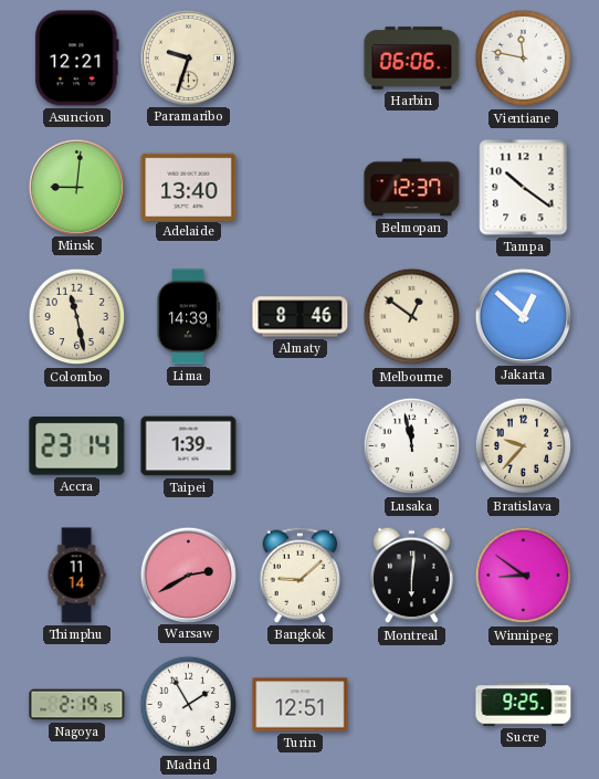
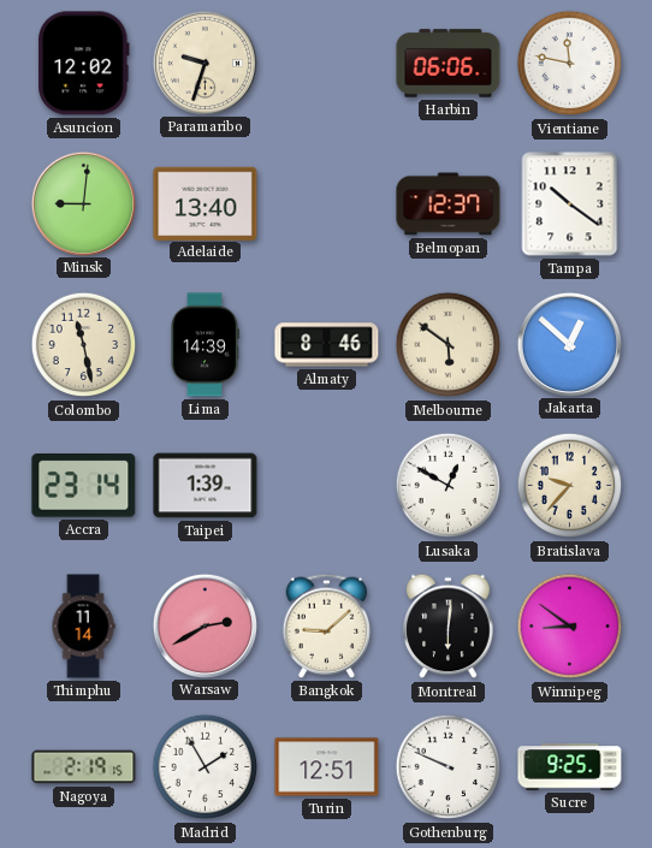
Asuncion: 12:21 -> 12:02 (83, 64)
Melbourne: 12:51 -> 5:51 (449, 345)
Lusaka: 11:58 -> 12:50 (449, 486)
Gothenburg: none -> 9:49 (449, 767)
